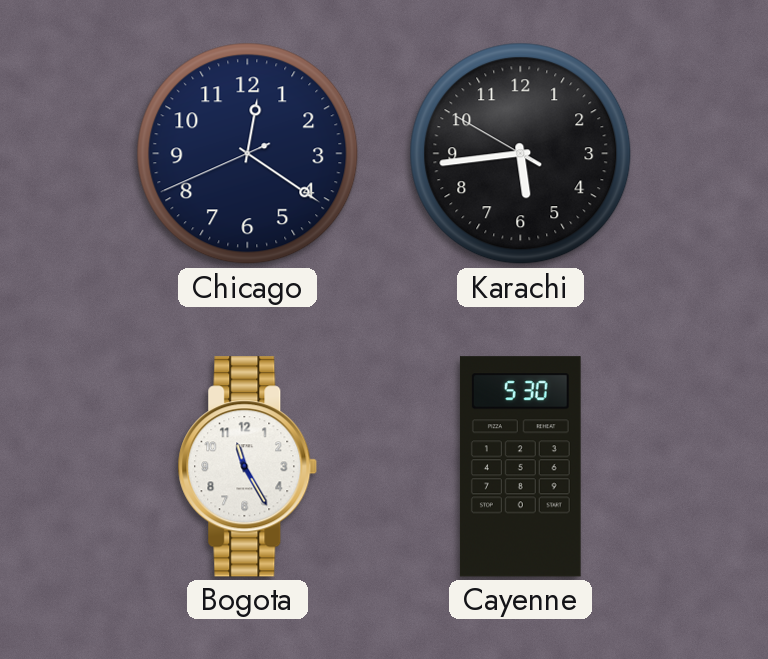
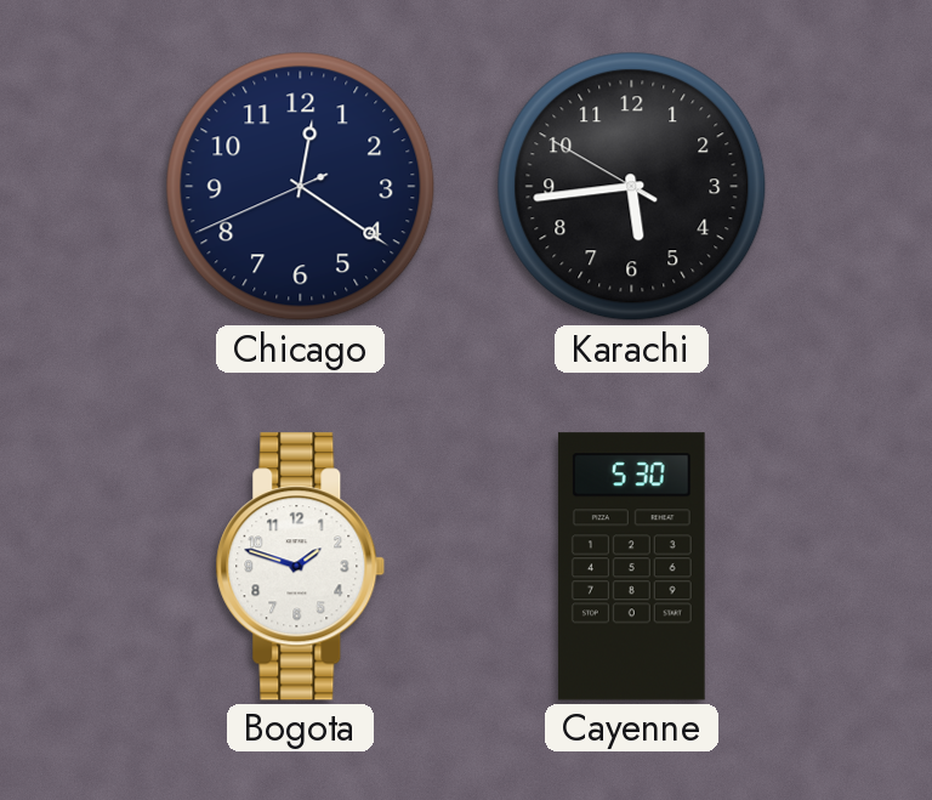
Bogota: 11:25 -> 1:48 (301, 567)
